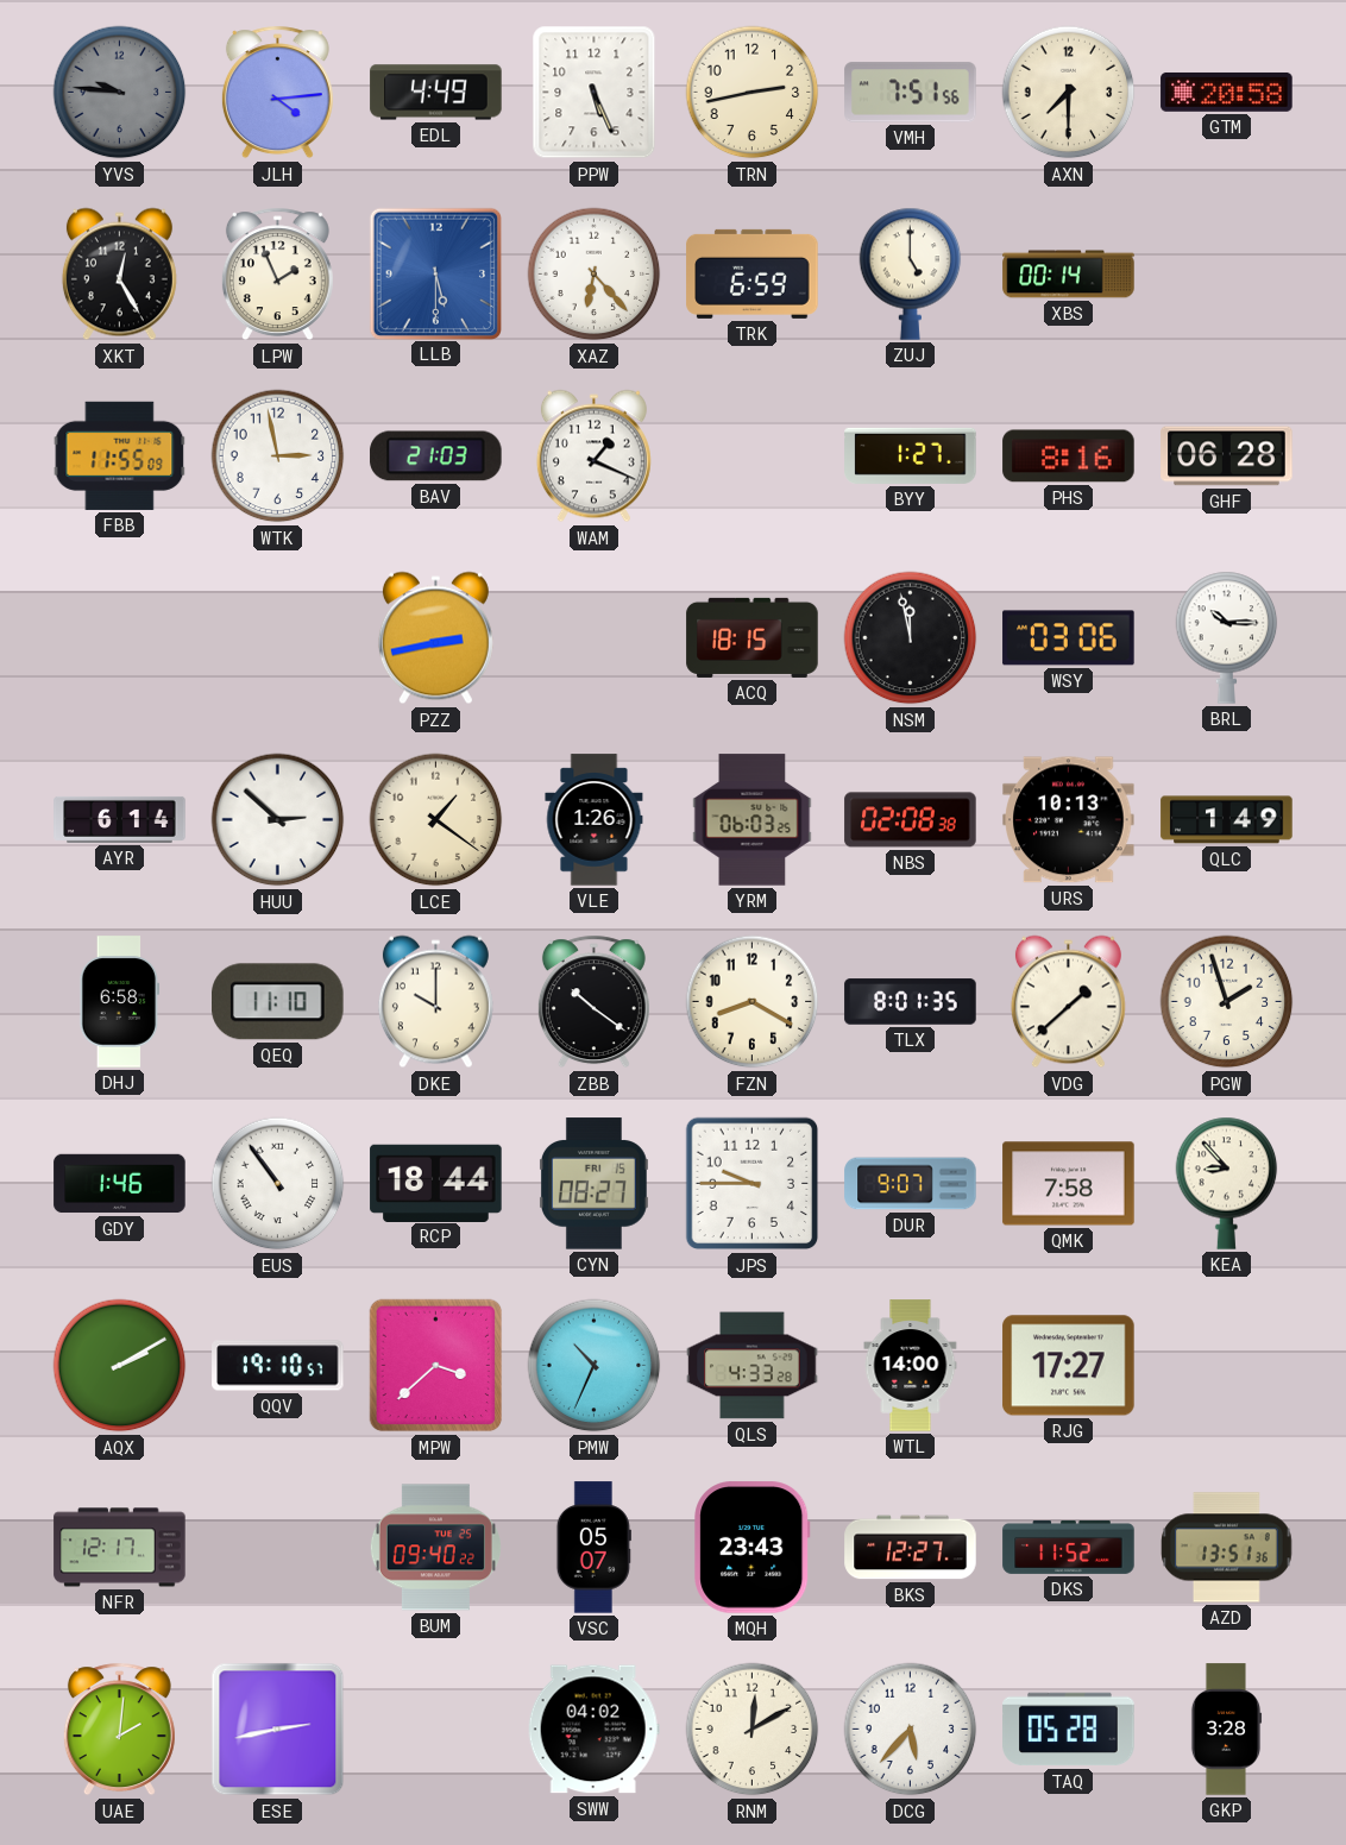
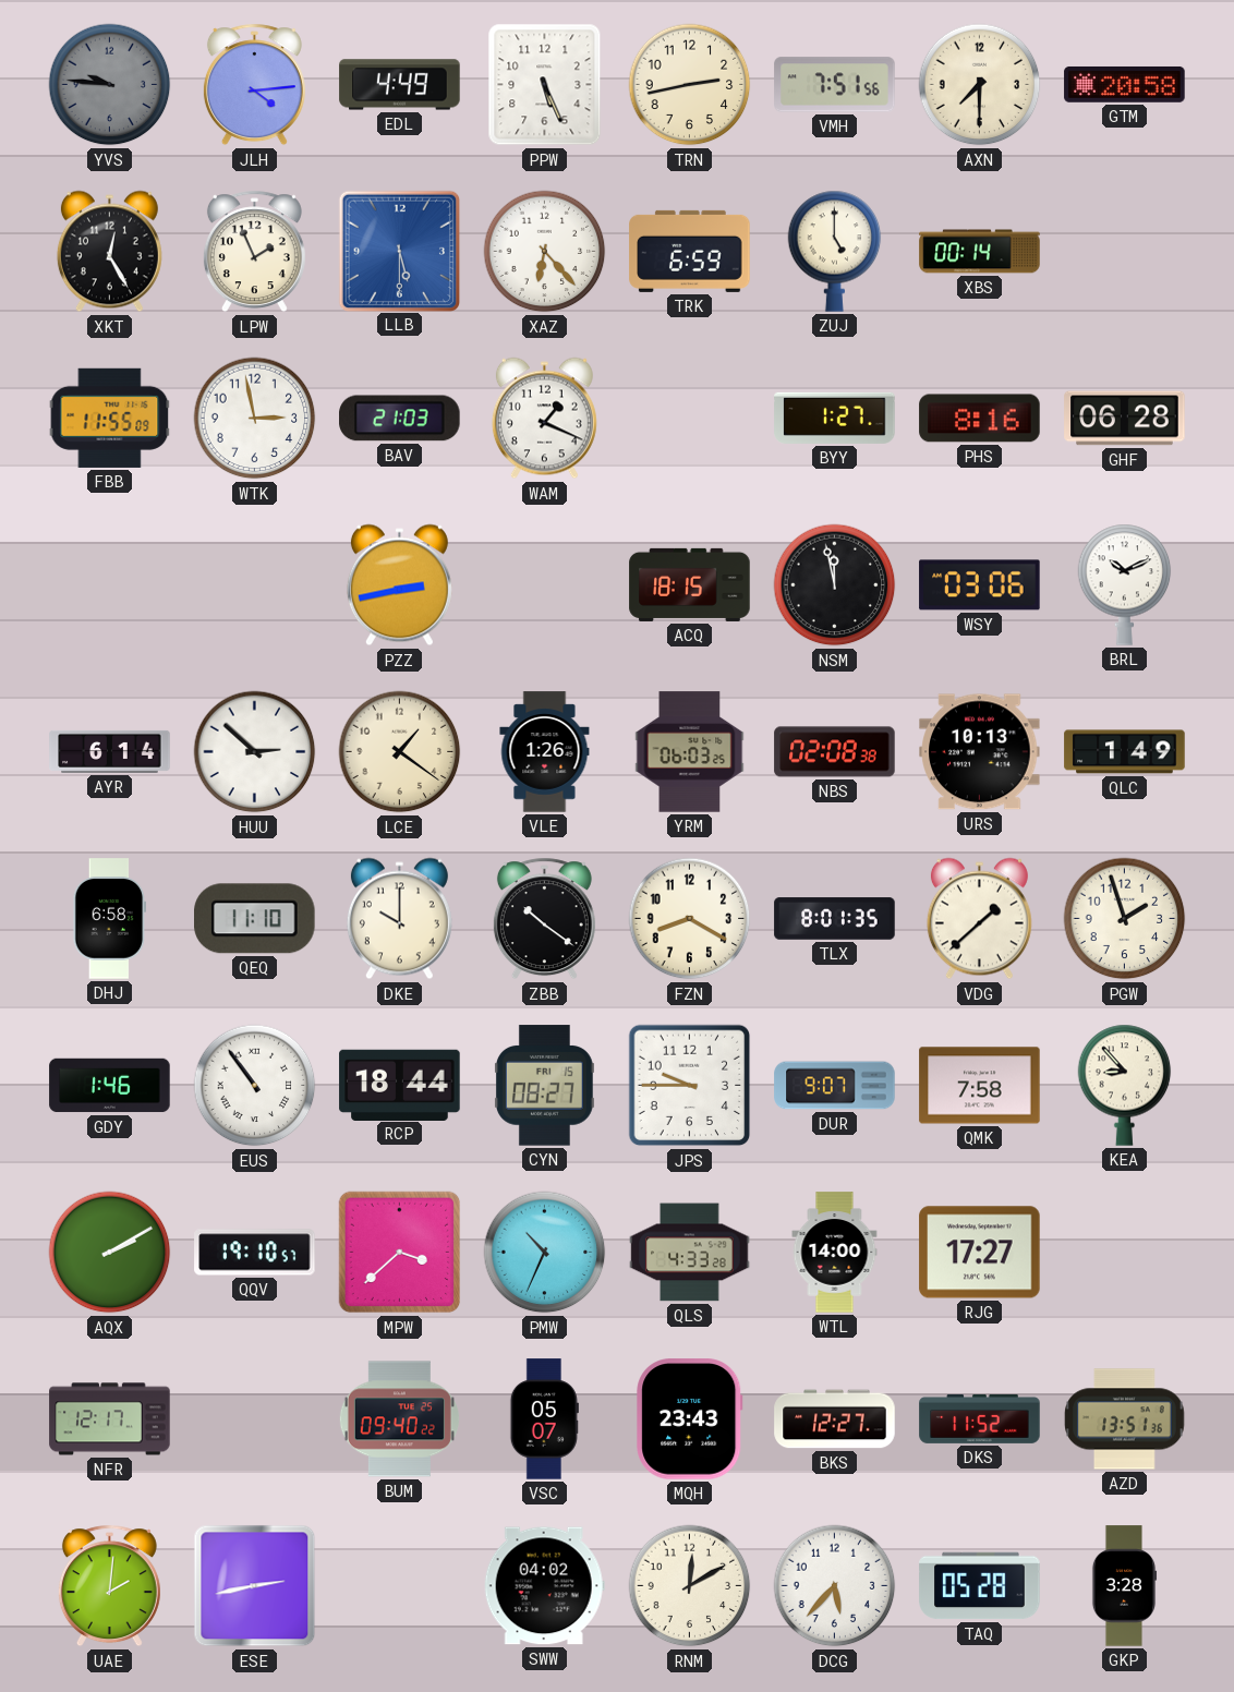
BRL: 10:15 -> 10:11 (1125, 584)
